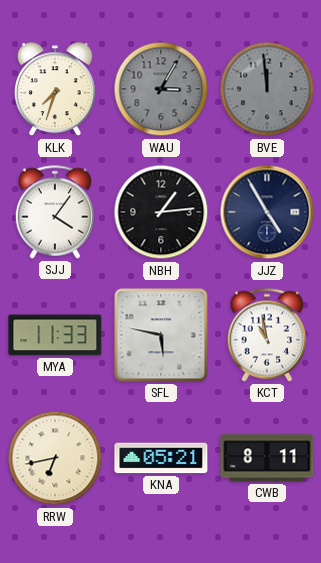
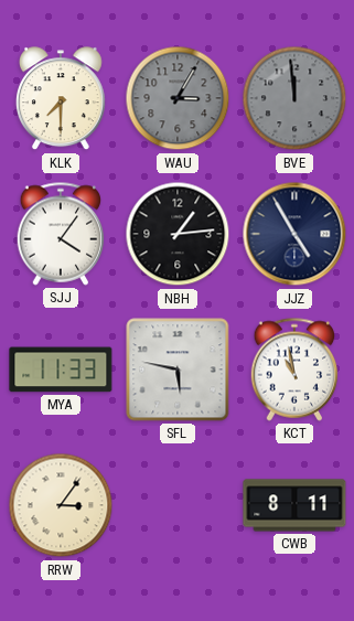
KLK: 7:33 -> 7:30 (61, 99)
RRW: 6:43 -> 3:06 (61, 505)
KNA: 05:21 -> none (161, 458)
